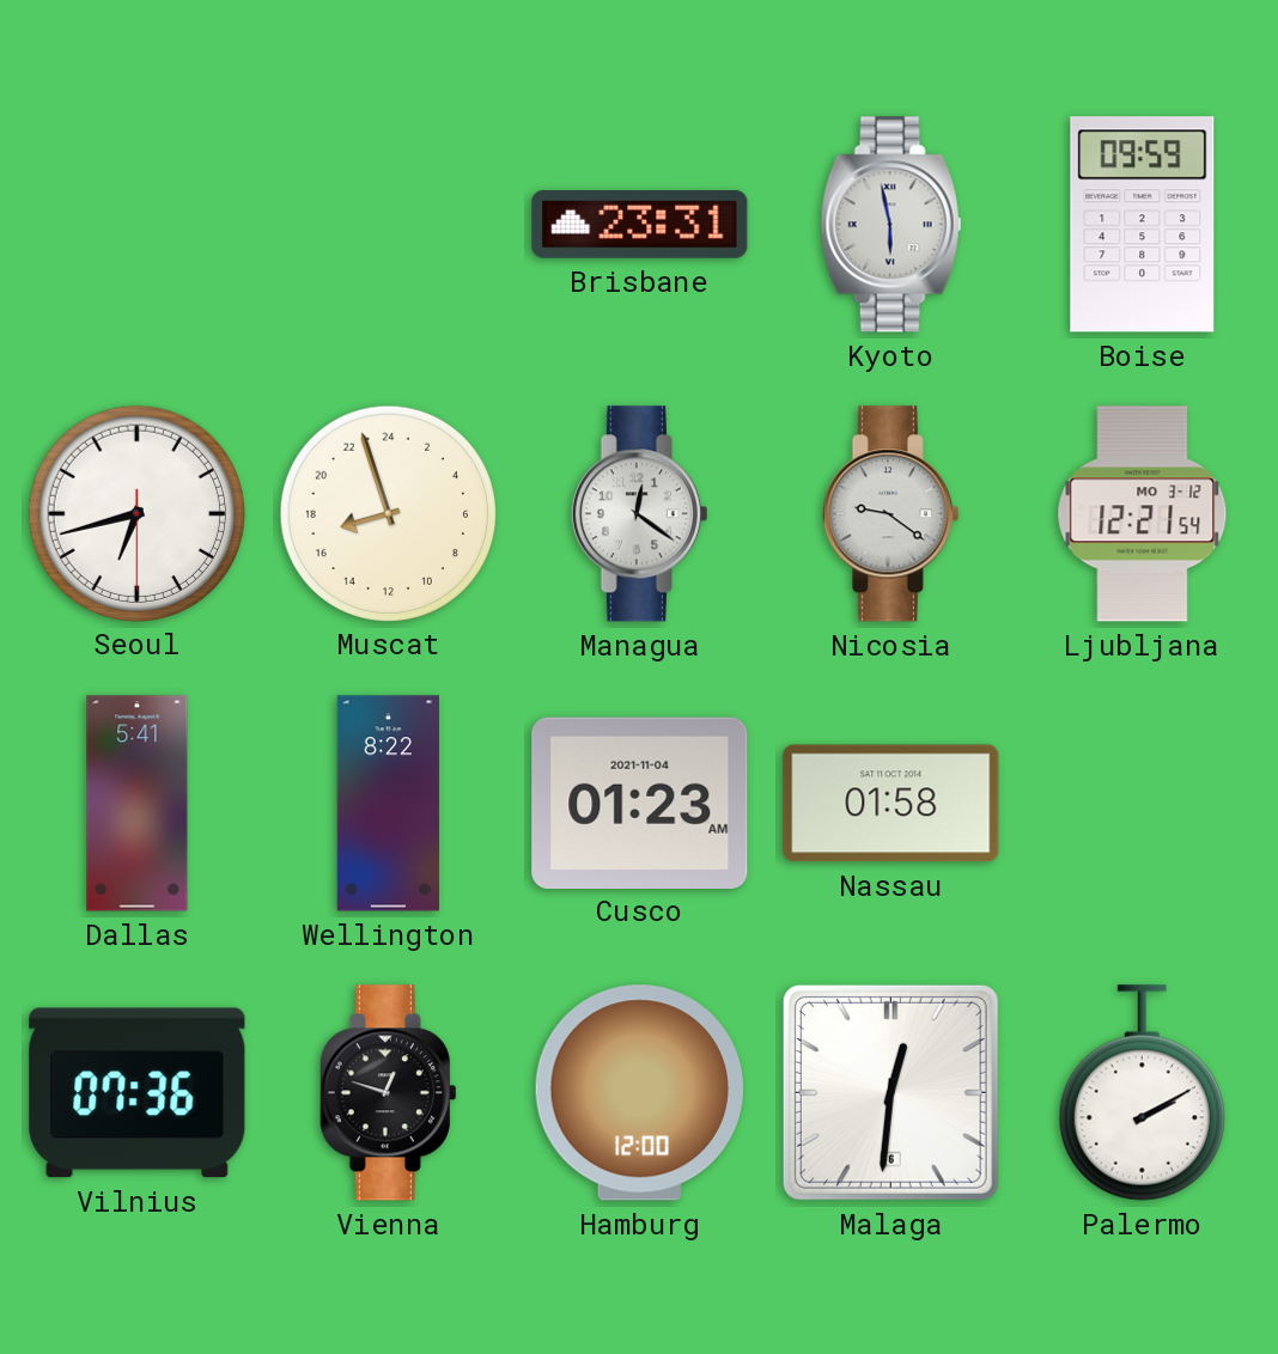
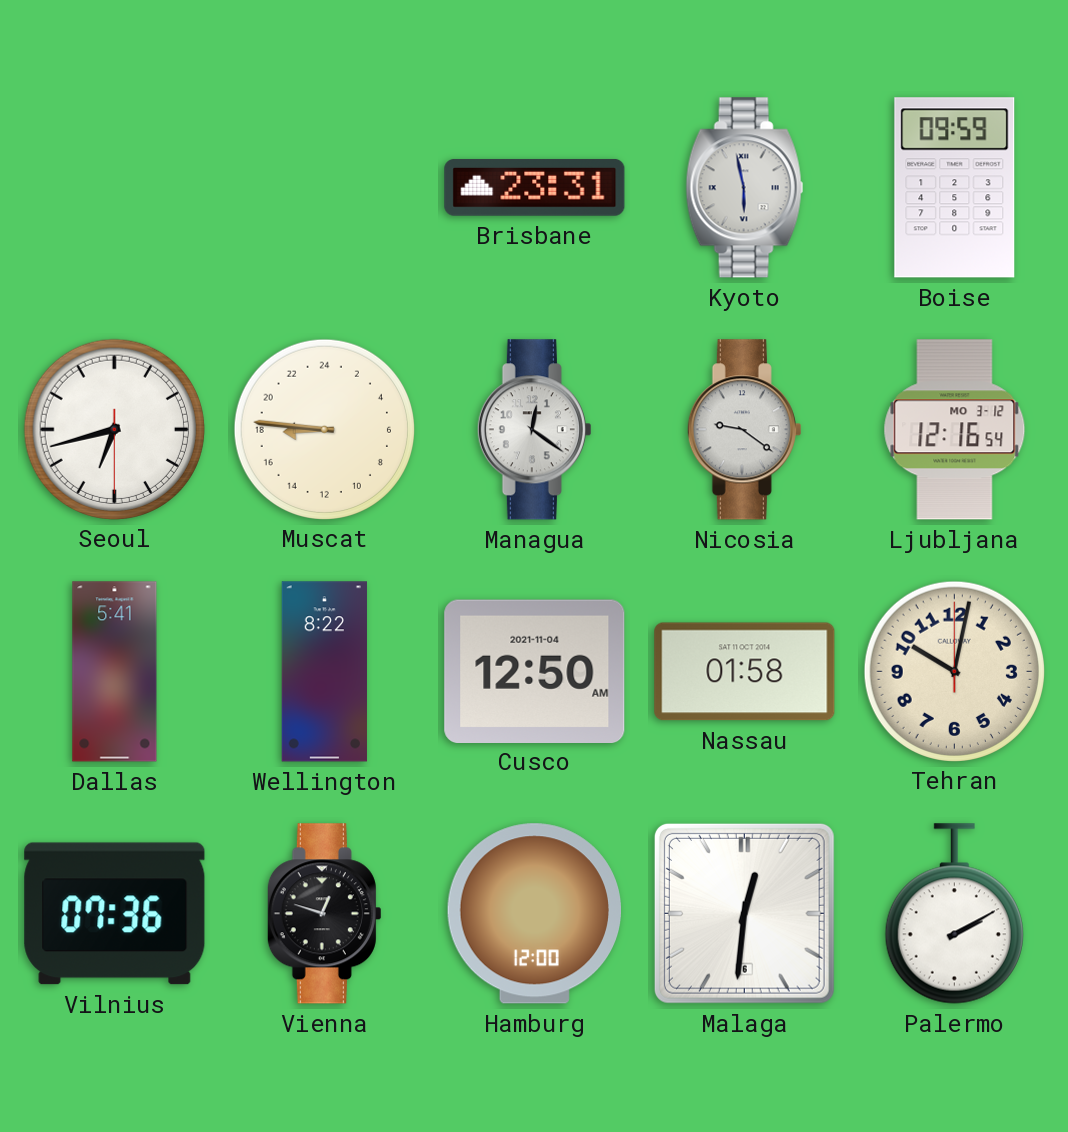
Muscat: 16:57 -> 17:46 (324, 429)
Ljubljana: 12:21 -> 12:16 (955, 430)
Cusco: 01:23 -> 12:50 (535, 671)
Tehran: none -> 10:02 (954, 671)
